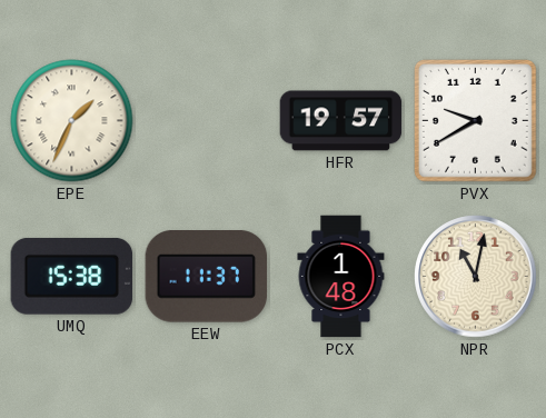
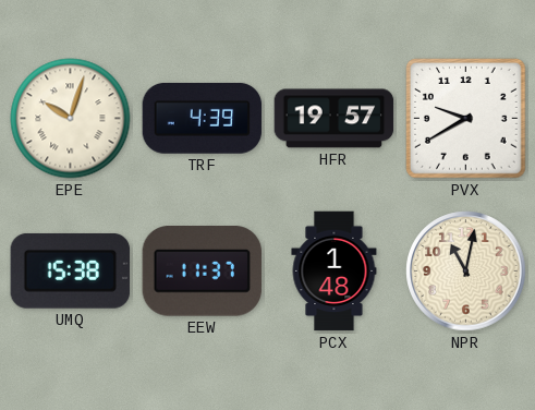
EPE: 1:34 -> 10:03 (71, 119)
TRF: none -> 4:39 (203, 118)
